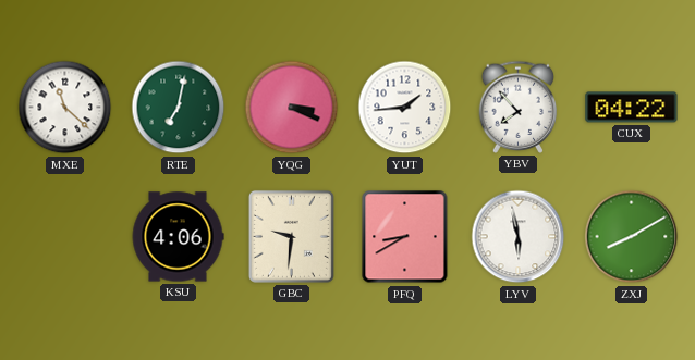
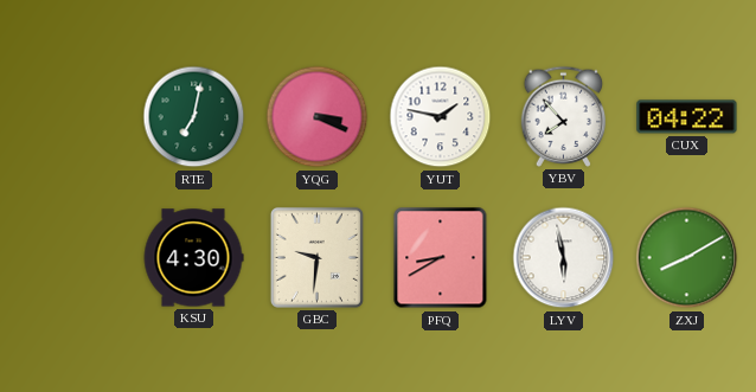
MXE: 11:22 -> none (65, 108)
YUT: 1:44 -> 1:47 (441, 117)
KSU: 4:06 -> 4:30 (193, 258)
